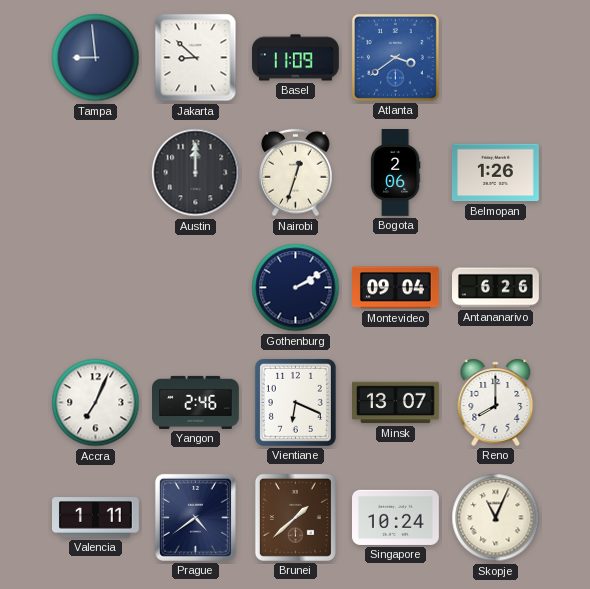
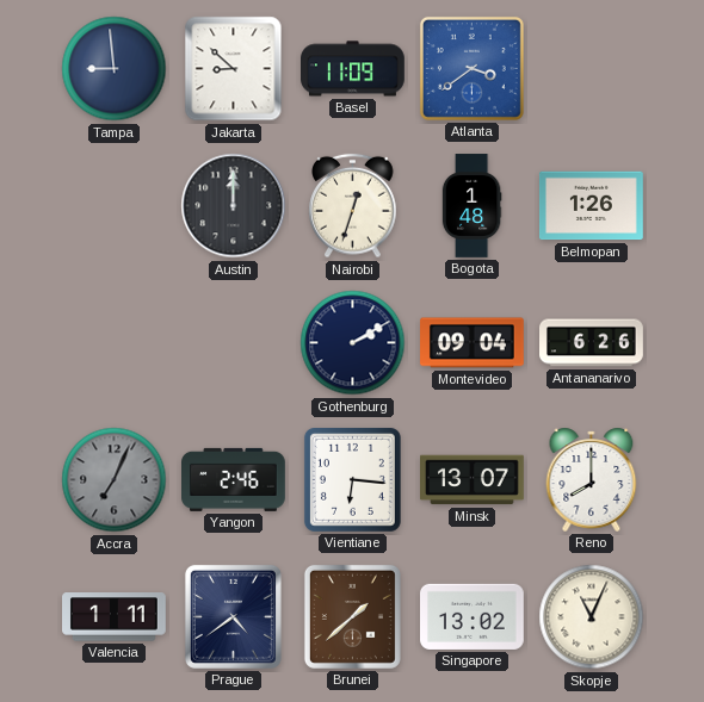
Bogota: 2:06 -> 1:48 (471, 206)
Accra dial: white -> grey (115, 480)
Vientiane: 6:19 -> 6:16 (352, 479)
Singapore: 10:24 -> 13:02 (473, 616)
